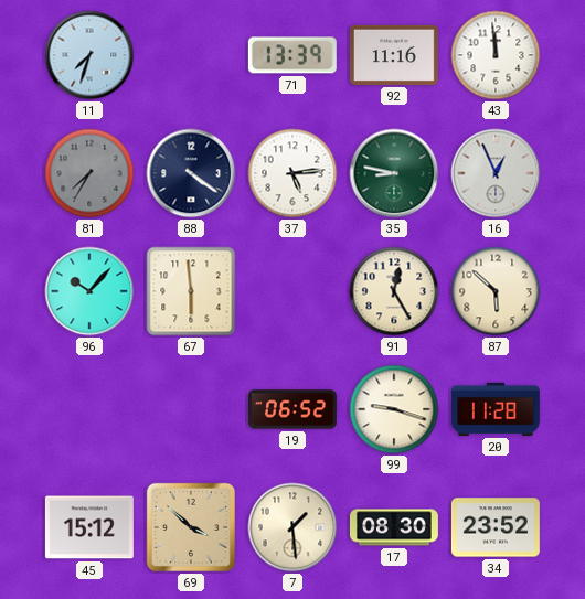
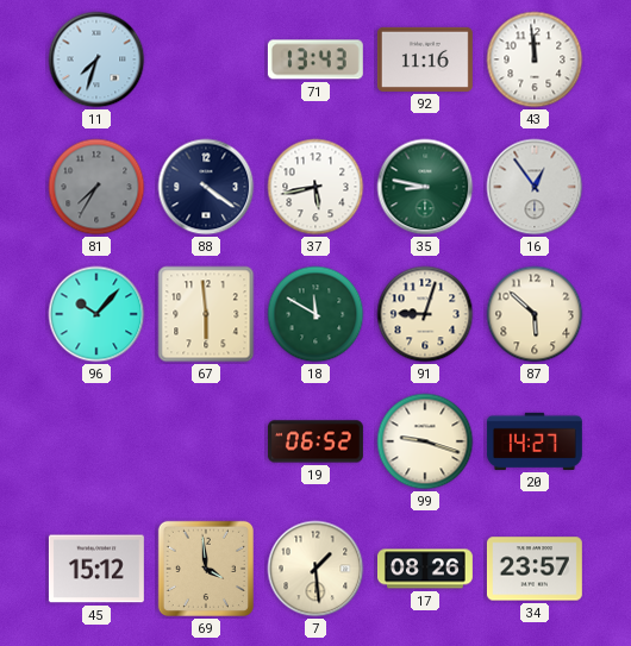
71: 13:39 -> 13:43 (315, 59)
37: 5:14 -> 5:43 (315, 187)
16: 12:56 -> 12:54 (535, 187)
18: none -> 11:50 (315, 314)
91: 12:25 -> 9:03 (425, 314)
20: 11:28 -> 14:27 (535, 441)
69: 3:52 -> 3:59 (206, 569)
17: 08:30 -> 08:26 (426, 569)
34: 23:52 -> 23:57 (535, 569)
